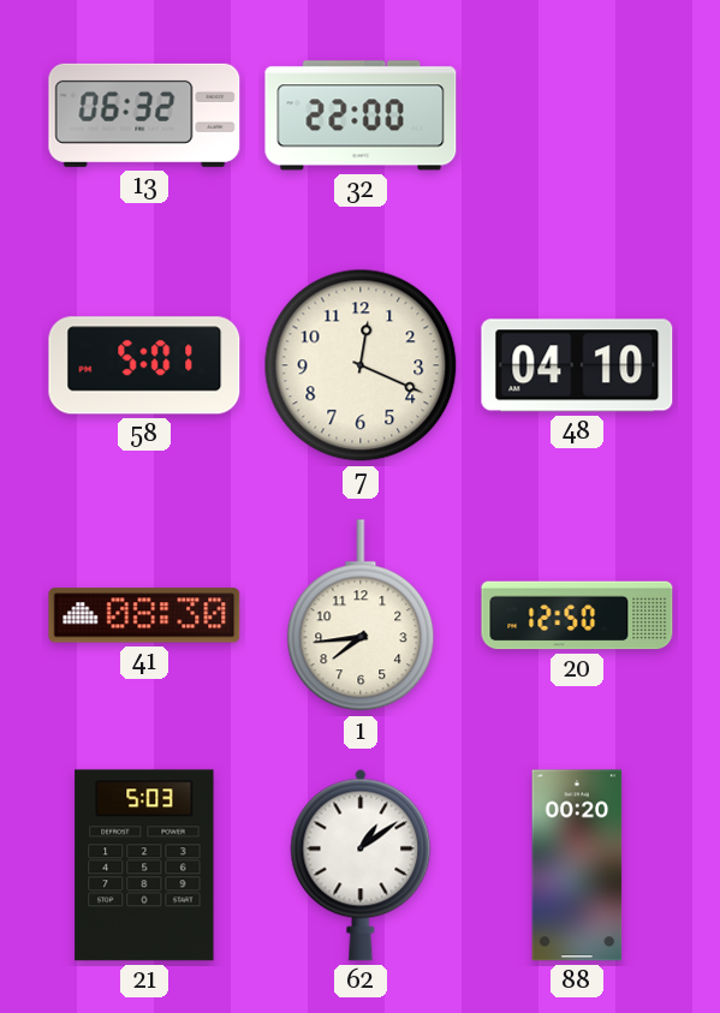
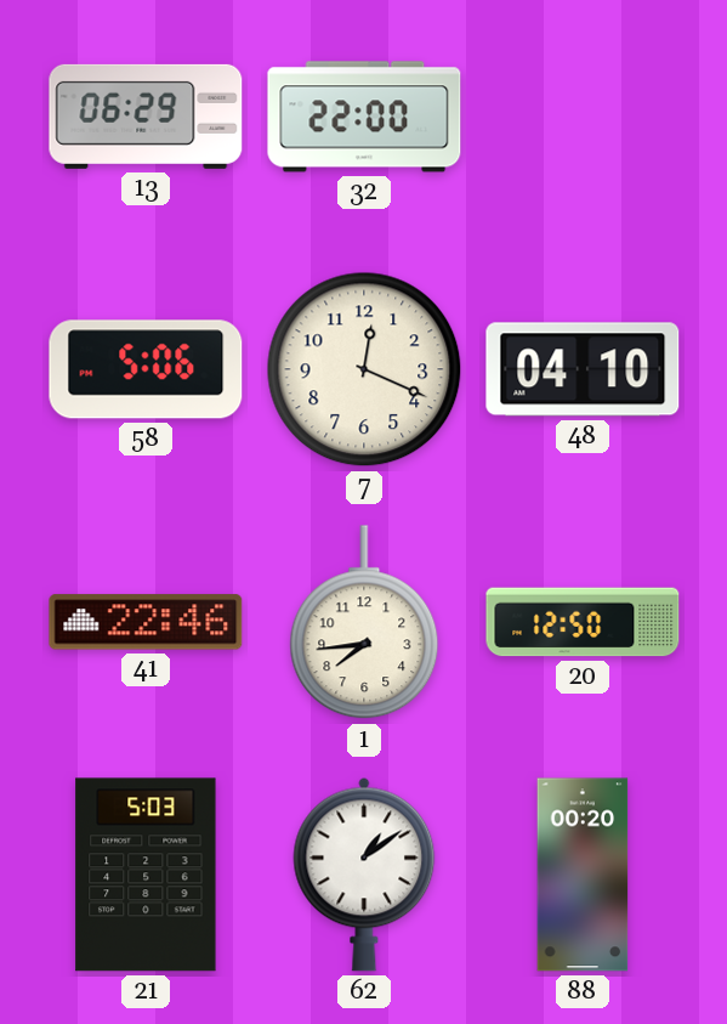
13: 06:32 -> 06:29 (146, 117)
58: 5:01 -> 5:06 (146, 369)
41: 08:30 -> 22:46 (146, 622)
